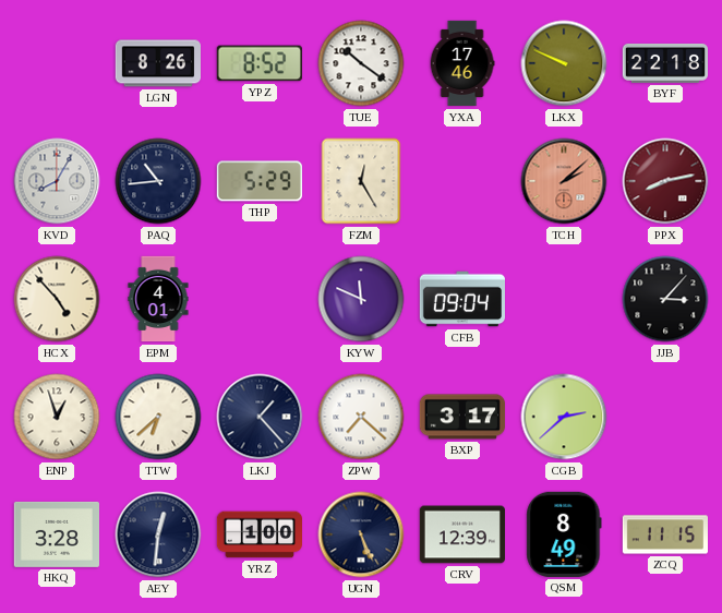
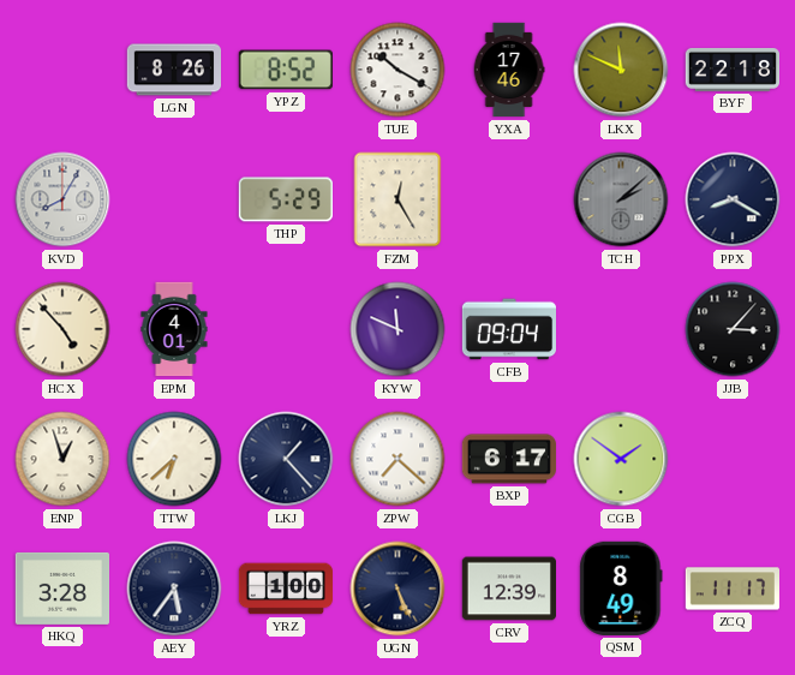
TUE: 10:21 -> 10:20 (397, 70)
LKX: 9:49 -> 11:49 (621, 70)
PAQ: 10:44 -> none (158, 181)
TCH dial: salmon -> grey (621, 199)
PPX: 8:13 -> 8:20 (733, 199)
PPX dial: burgundy -> navy (733, 199)
BXP: 3:17 -> 6:17 (509, 459)
CGB: 2:38 -> 1:51 (621, 459)
AEY: 12:31 -> 5:36 (174, 589)
ZCQ: 11:15 -> 11:17 (731, 589)
